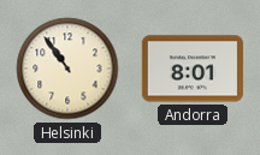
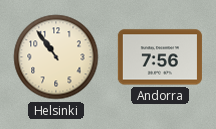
Andorra: 8:01 -> 7:56 (160, 57)
